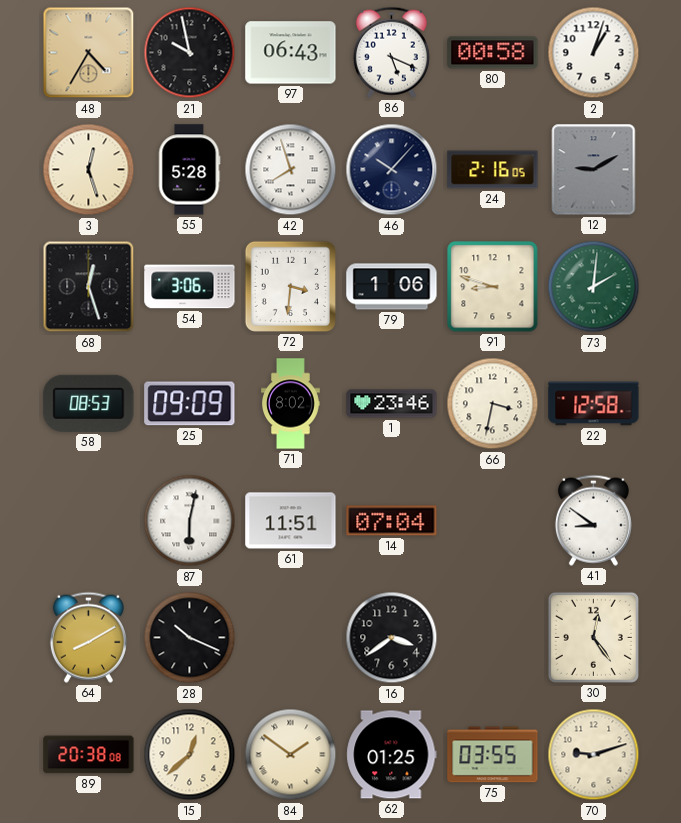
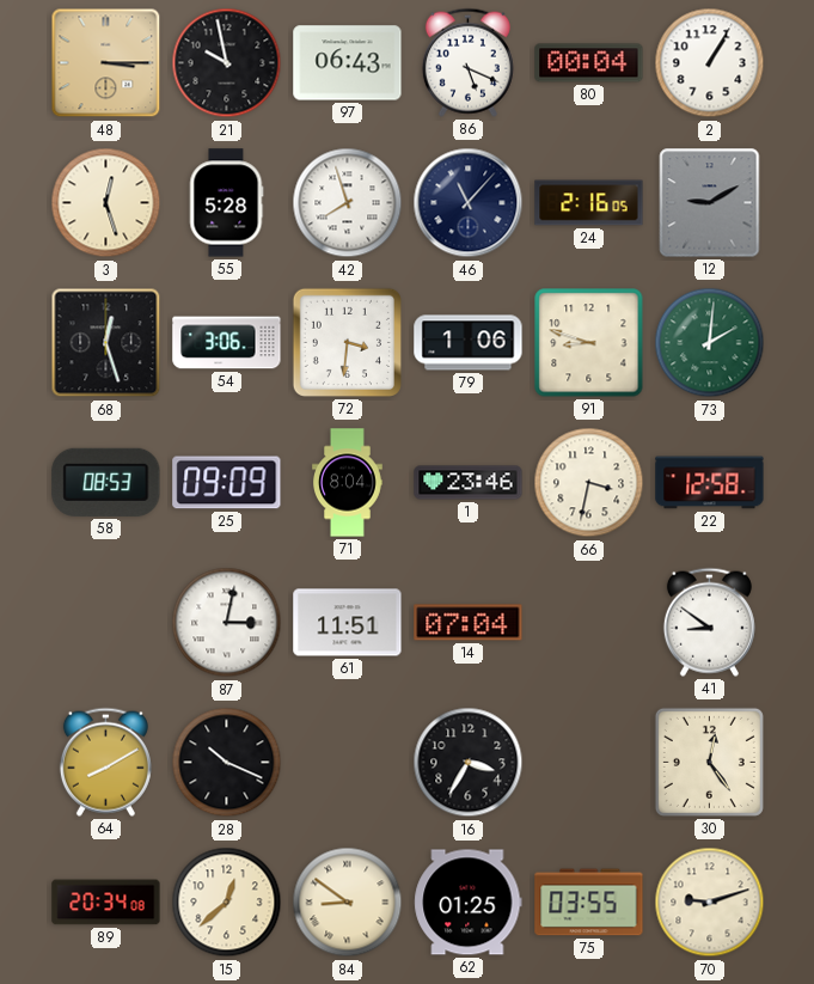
48: 4:35 -> 3:15 (106, 63)
80: 00:58 -> 00:04 (589, 63)
2: 1:03 -> 1:05 (710, 63)
46: 10:07 -> 11:07 (469, 203)
71: 8:02 -> 8:04 (348, 483)
87: 6:02 -> 3:02 (227, 623)
16: 3:39 -> 3:35 (469, 763)
89: 20:38 -> 20:34 (106, 903)
84: 1:51 -> 8:51 (348, 903)
